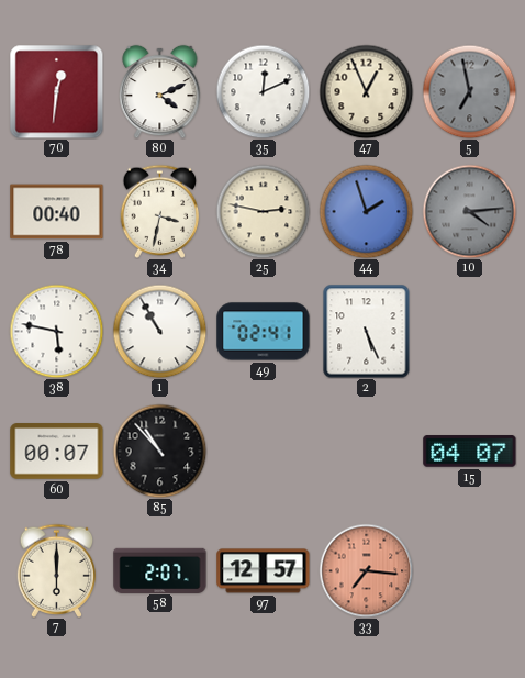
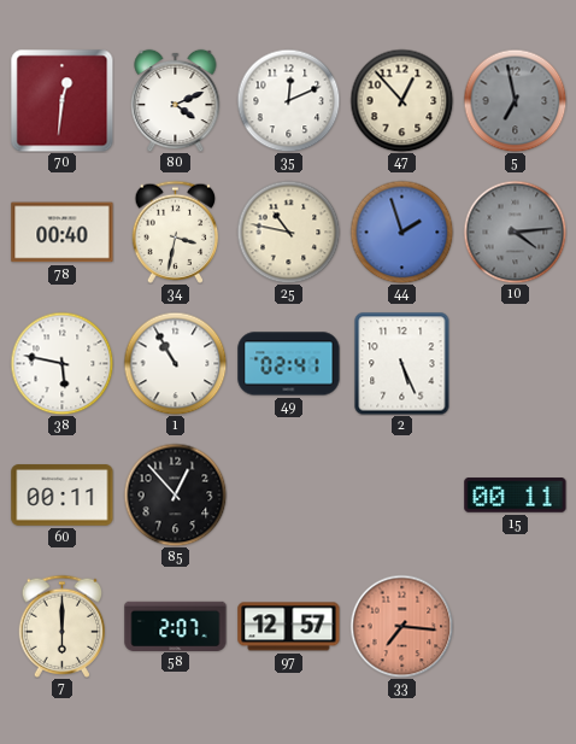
47: 12:56 -> 12:53 (401, 100)
25: 2:47 -> 10:47 (288, 232)
60: 00:07 -> 00:11 (63, 496)
85: 10:53 -> 12:53 (175, 494)
15: 04:07 -> 00:11 (516, 496)
